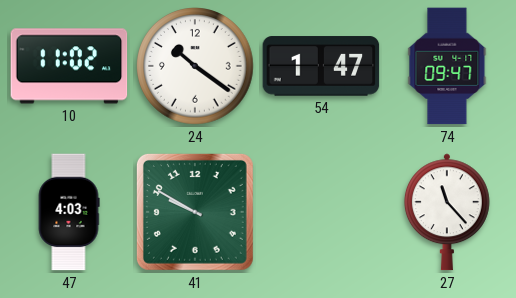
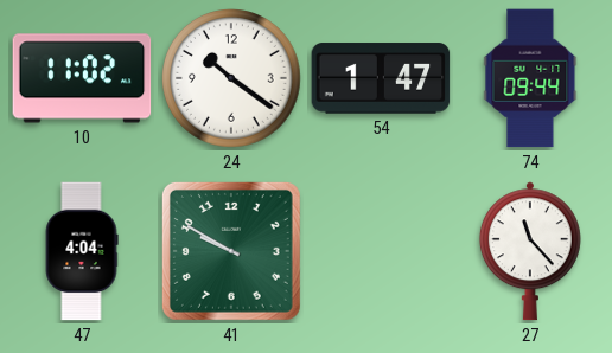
74: 09:47 -> 09:44 (530, 78)
47: 4:03 -> 4:04 (82, 251)
